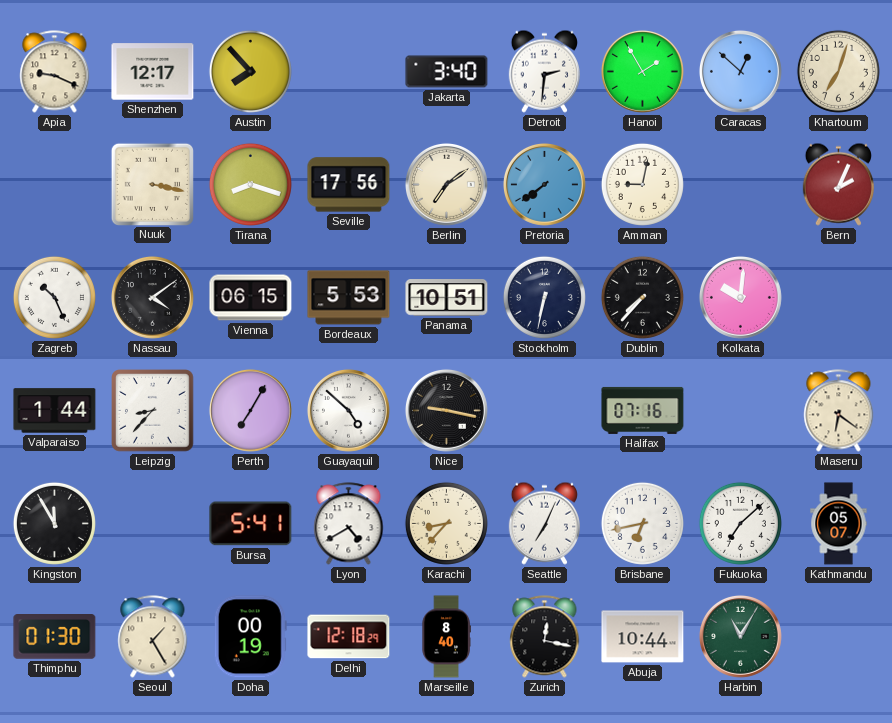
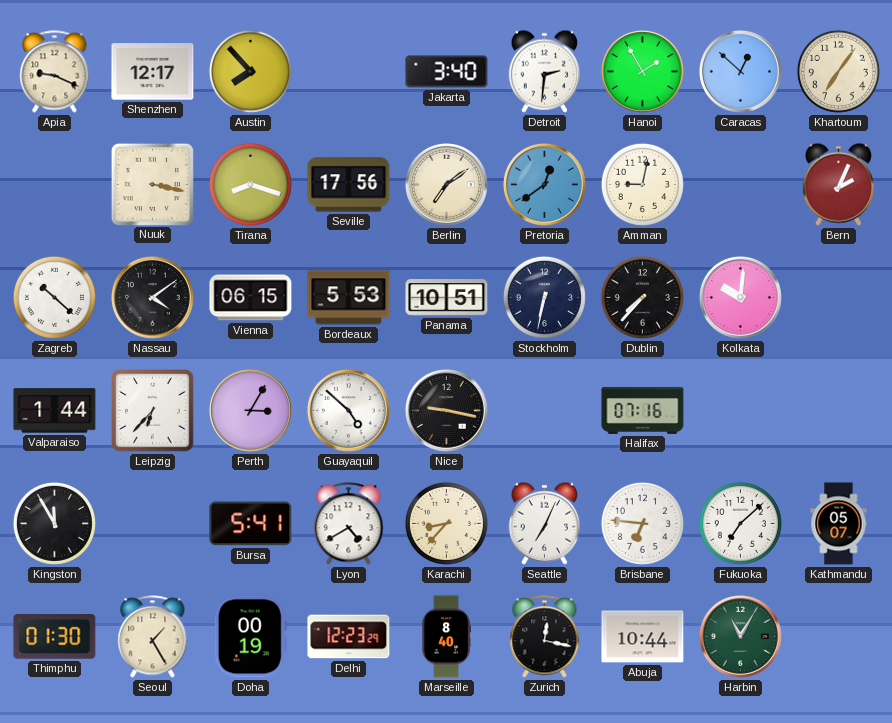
Khartoum: 7:03 -> 7:06 (838, 71)
Pretoria: 7:39 -> 12:39 (544, 184)
Zagreb: 10:26 -> 10:22 (54, 297)
Leipzig: 8:37 -> 6:37 (153, 411)
Perth: 7:05 -> 3:05 (250, 410)
Maseru: 6:21 -> none (839, 411)
Brisbane: 6:43 -> 6:46 (642, 523)
Delhi: 12:18 -> 12:23 (349, 637)
